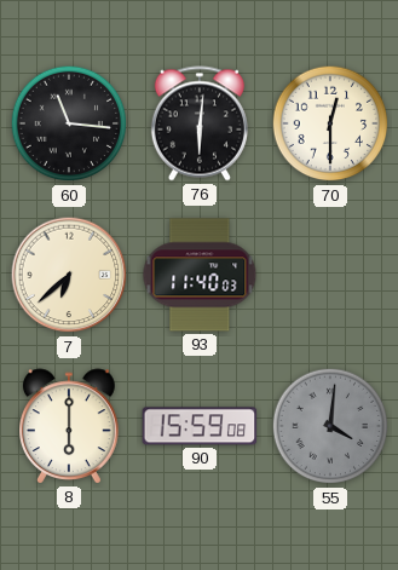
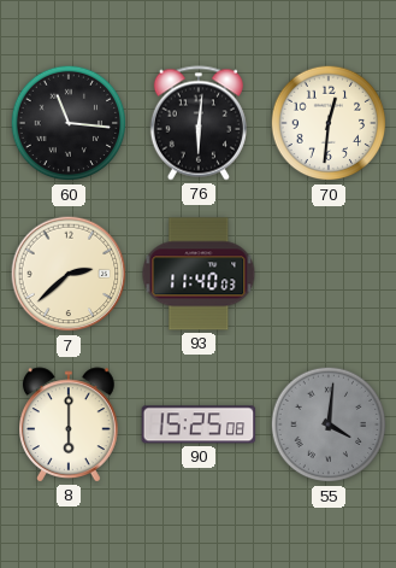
70: 12:30 -> 12:31 (329, 123)
7: 6:38 -> 2:38 (69, 274)
90: 15:59 -> 15:25 (199, 424)
